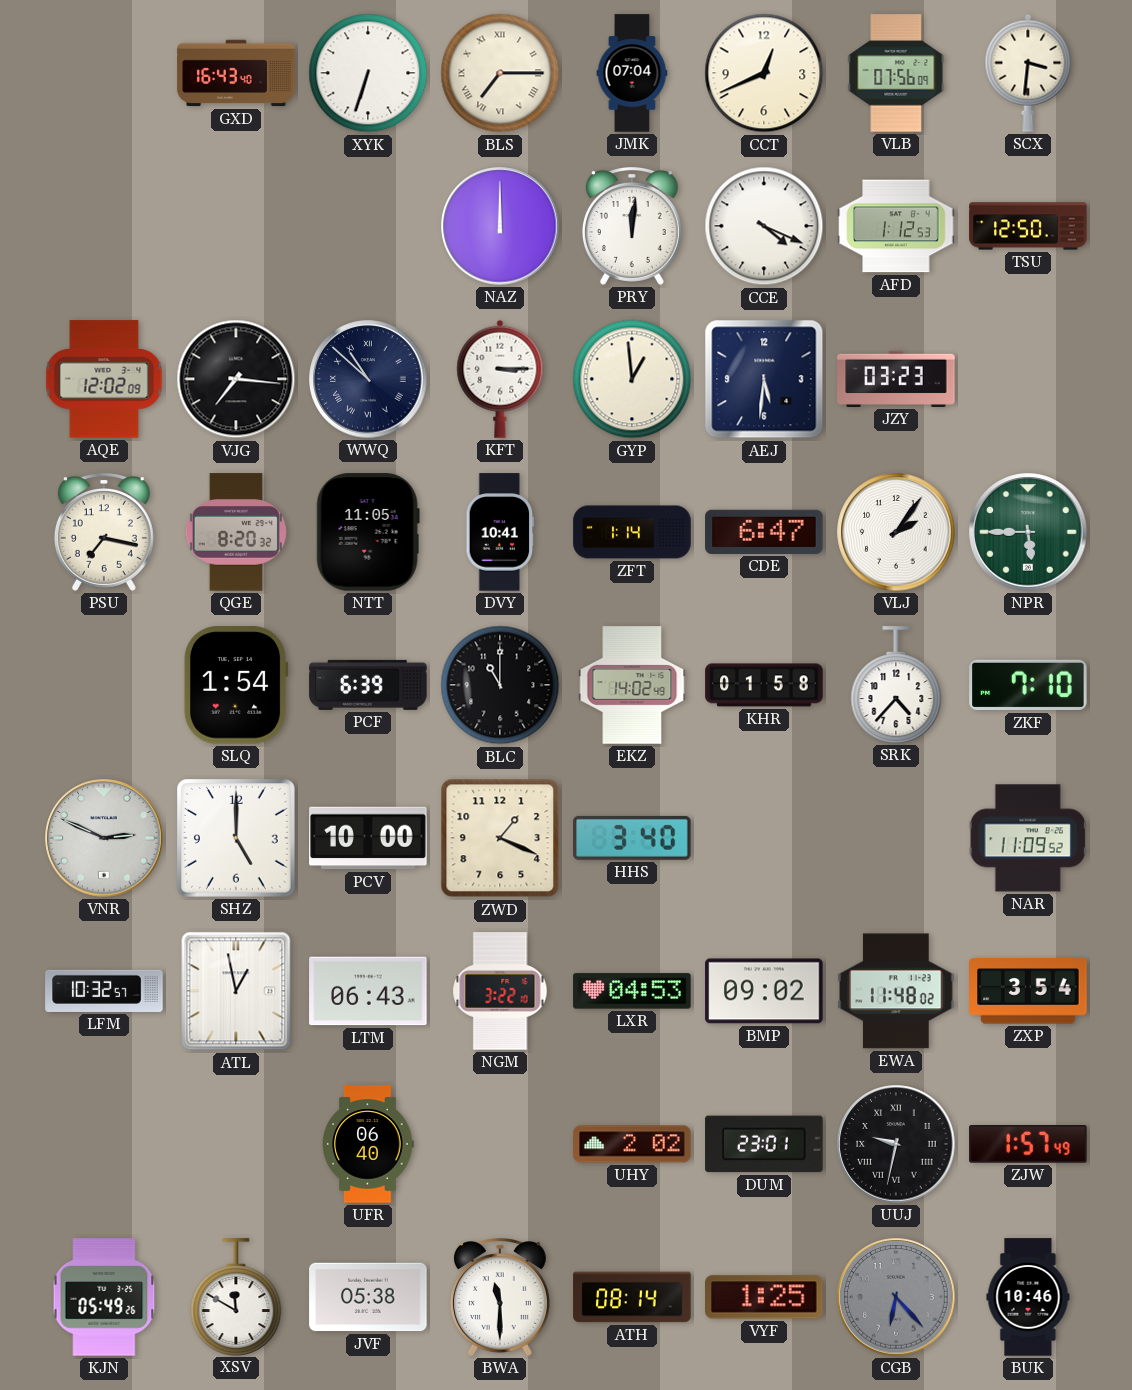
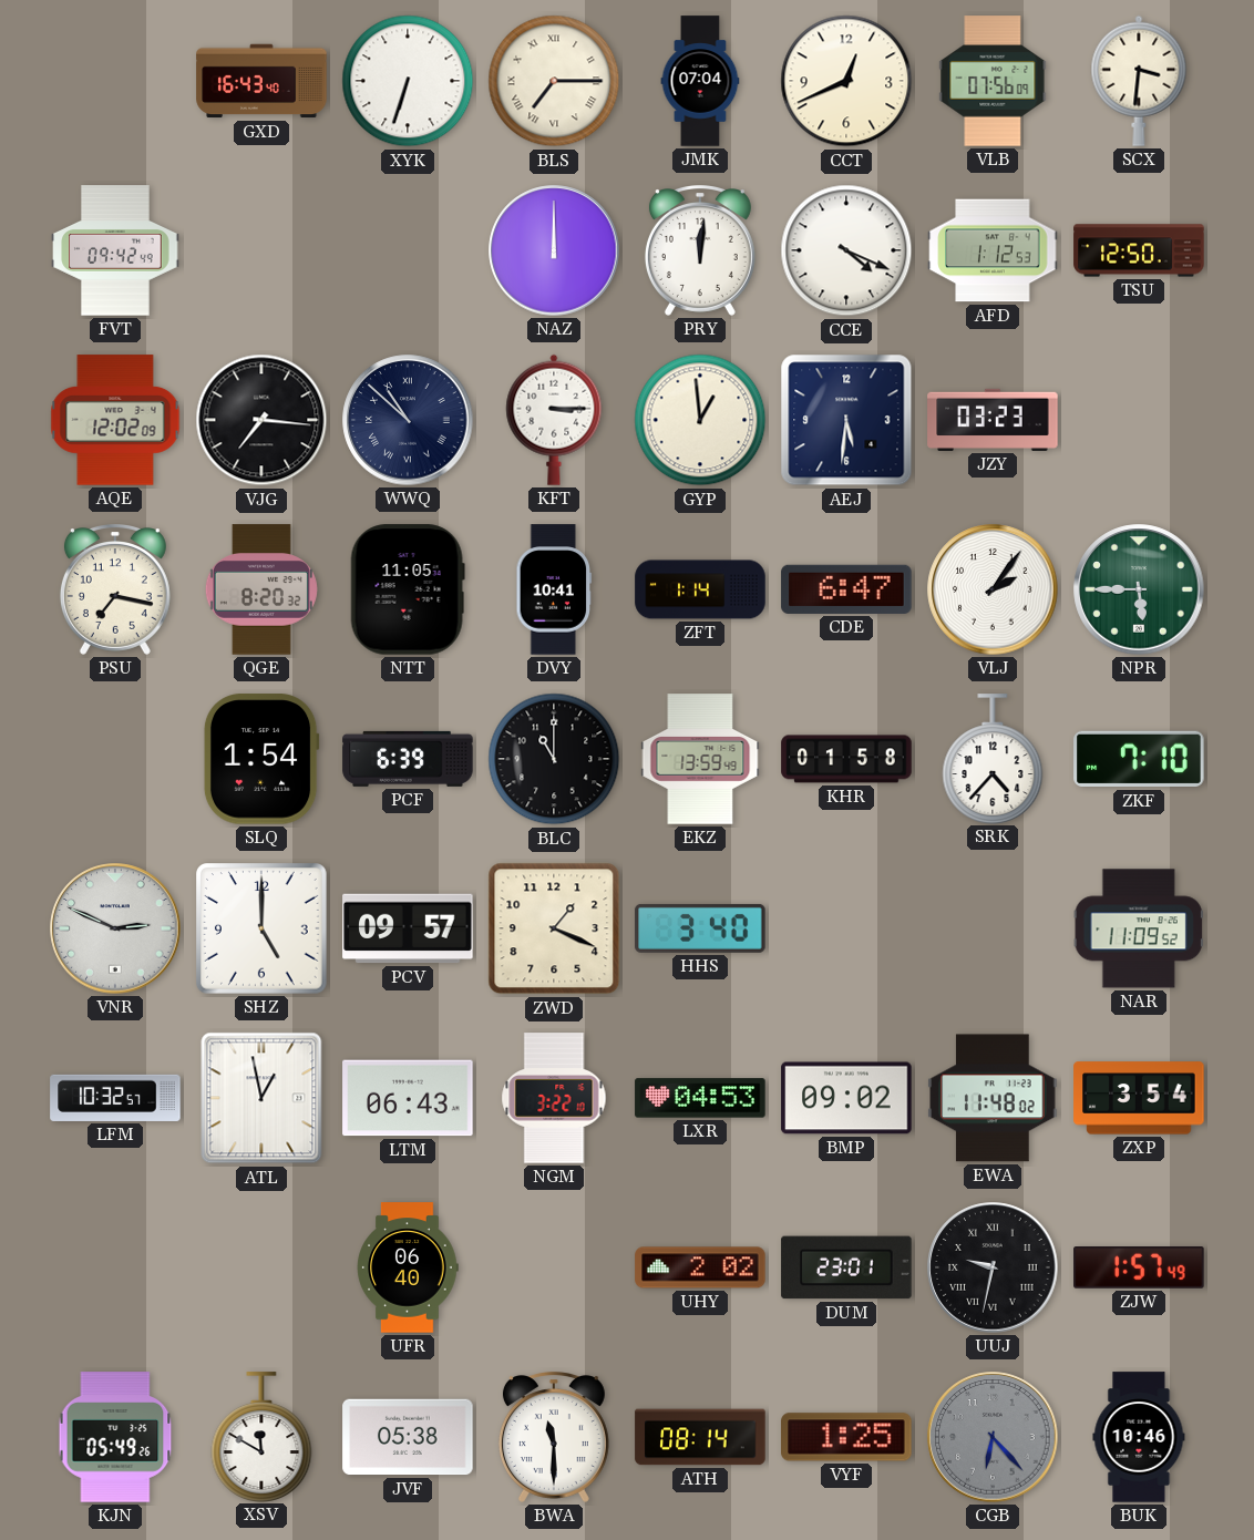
FVT: none -> 09:42 (115, 250)
EKZ: 14:02 -> 13:59 (700, 759)
PCV: 10:00 -> 09:57 (408, 928)
